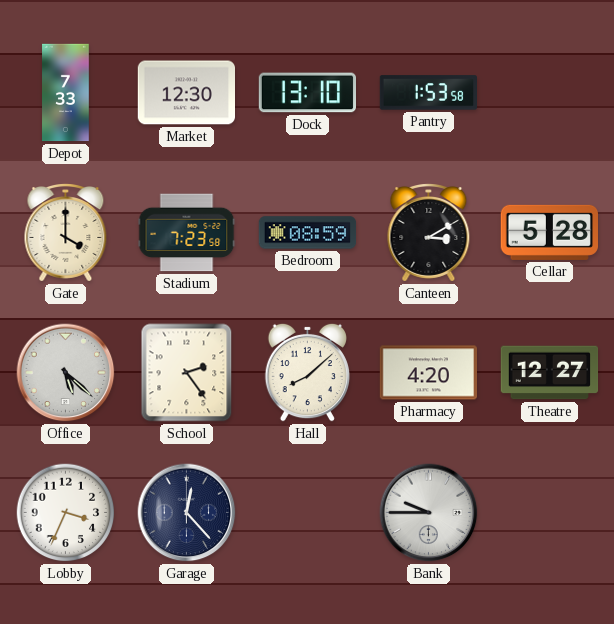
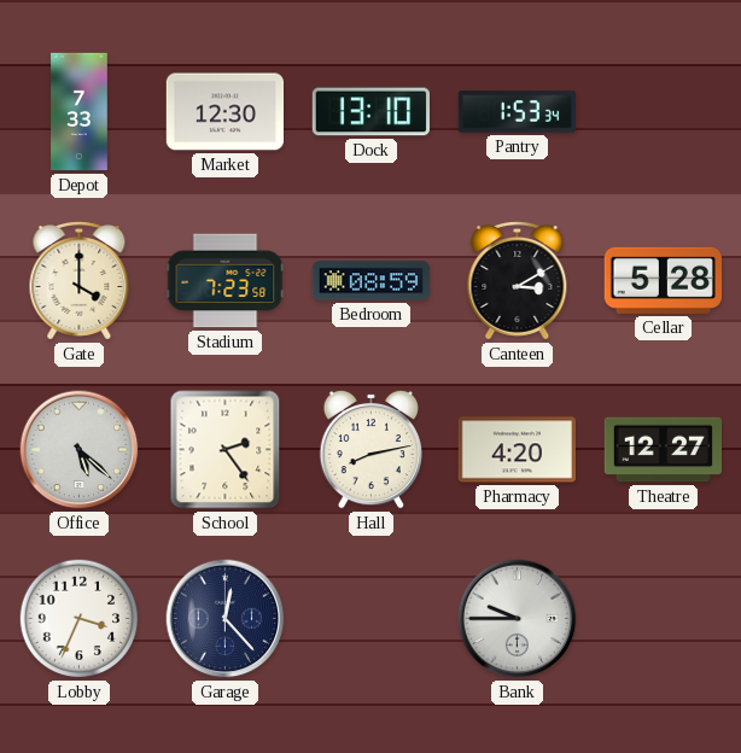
Pantry: 1:53:58 -> 1:53:34 (518, 112)
Hall: 8:08 -> 8:13 (370, 449)
